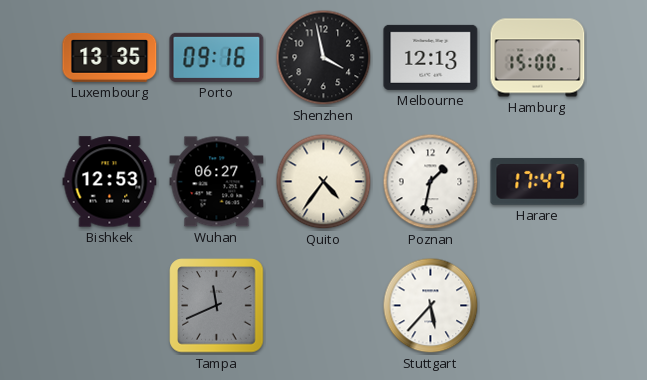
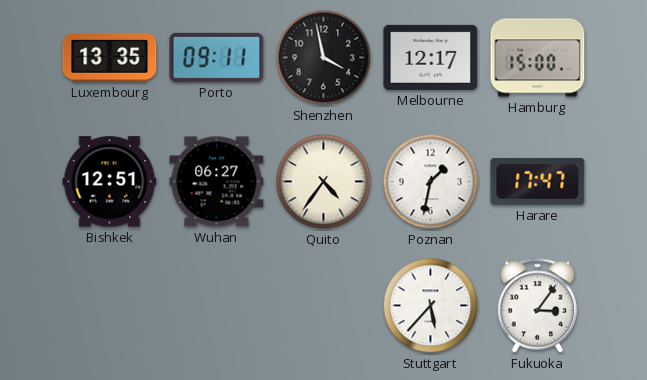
Porto: 09:16 -> 09:11 (217, 57)
Melbourne: 12:13 -> 12:17 (431, 57)
Bishkek: 12:53 -> 12:51 (110, 182)
Tampa: 11:41 -> none (217, 306)
Fukuoka: none -> 3:06 (538, 306)
